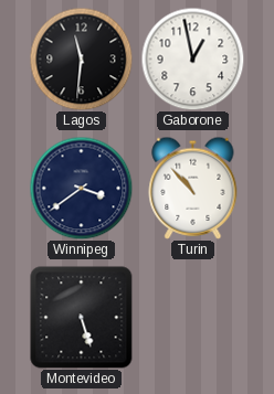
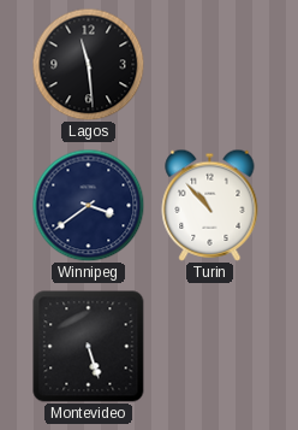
Lagos: 11:31 -> 11:29 (88, 64)
Gaborone: 12:58 -> none (192, 58)
